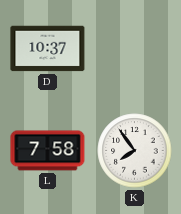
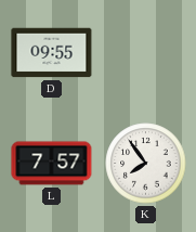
D: 10:37 -> 09:55 (52, 53)
L: 7:58 -> 7:57 (52, 164)
